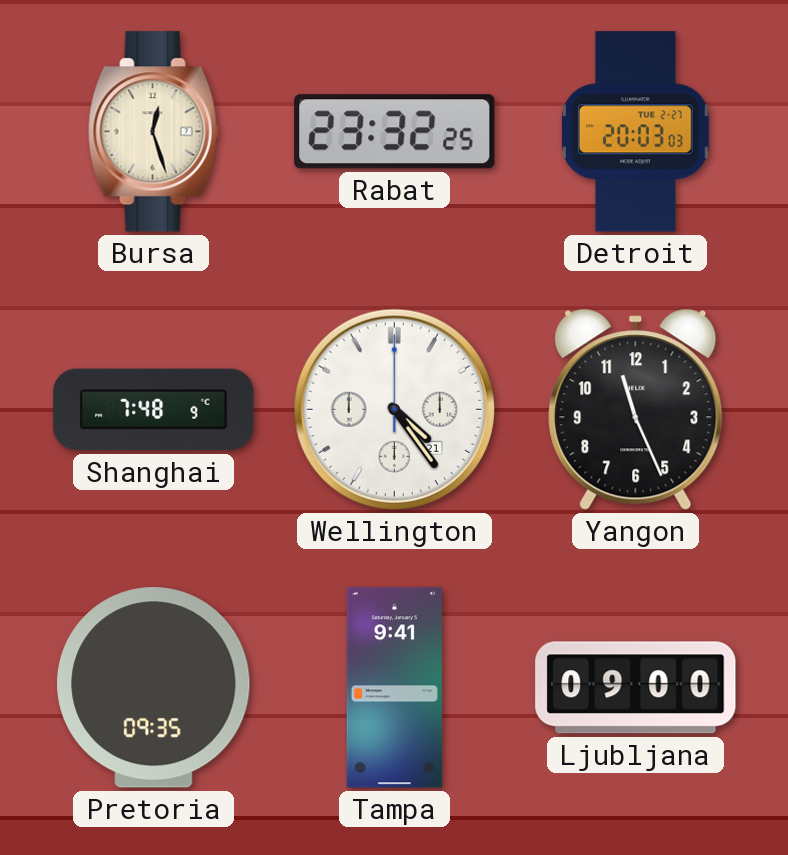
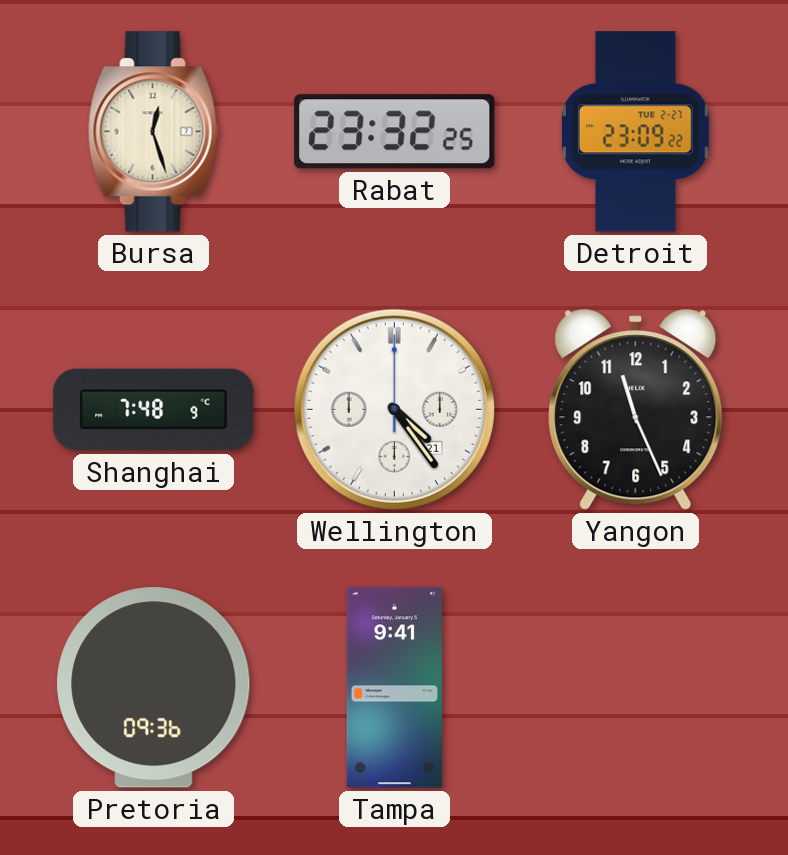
Detroit: 20:03 -> 23:09 (635, 132)
Pretoria: 09:35 -> 09:36 (154, 688)
Ljubljana: 09:00 -> none (636, 688)
